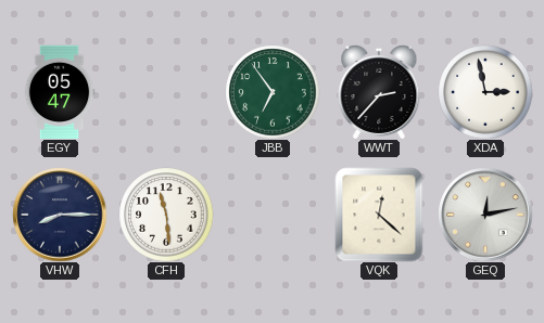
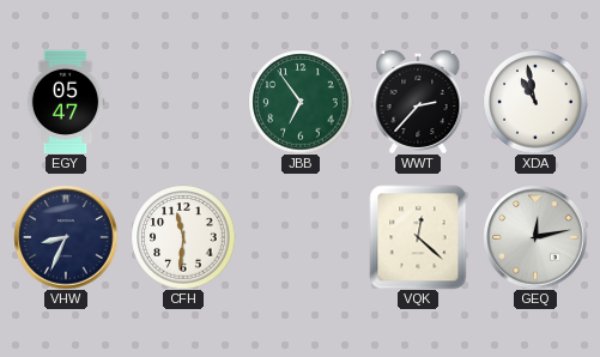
XDA: 2:58 -> 10:58 (535, 102)
VHW: 8:15 -> 8:34 (66, 237)
CFH: 11:29 -> 11:31 (183, 237)
